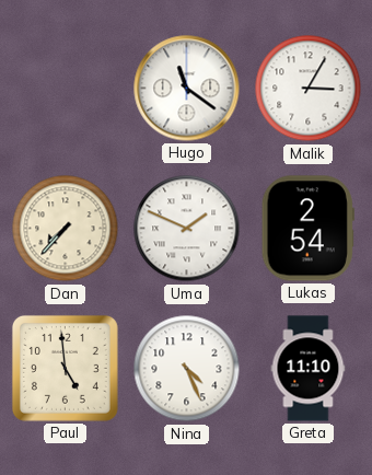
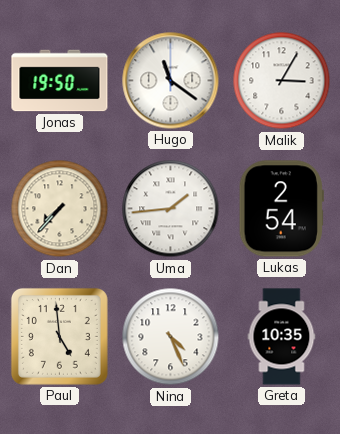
Jonas: none -> 19:50 (60, 81)
Uma: 1:49 -> 1:44 (171, 209)
Greta: 11:10 -> 10:35 (282, 337)
